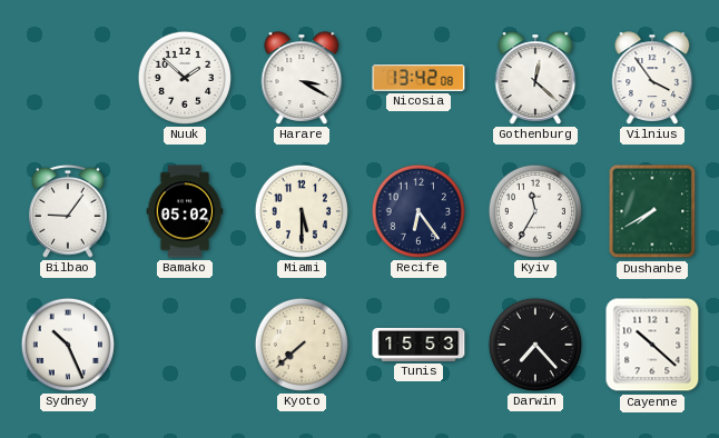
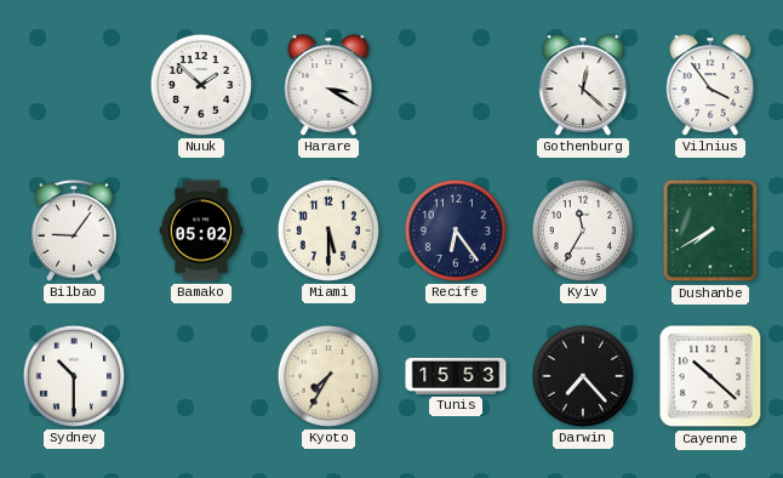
Nicosia: 13:42 -> none (418, 78)
Sydney: 10:26 -> 10:30 (74, 376)
Kyoto: 7:38 -> 7:35 (328, 376)
